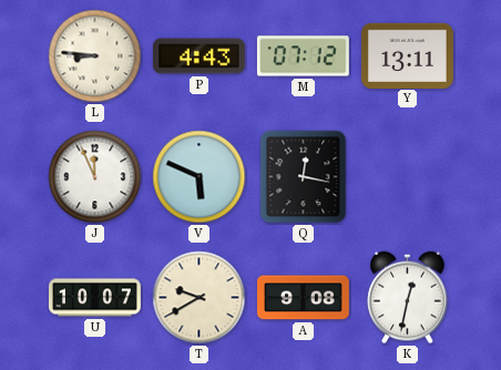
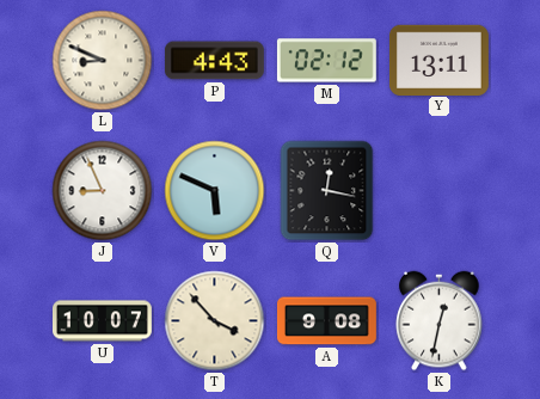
L: 8:46 -> 8:49 (103, 61)
M: 07:12 -> 02:12 (326, 61)
J: 11:56 -> 8:56 (103, 191)
T: 9:40 -> 3:53 (215, 321)
